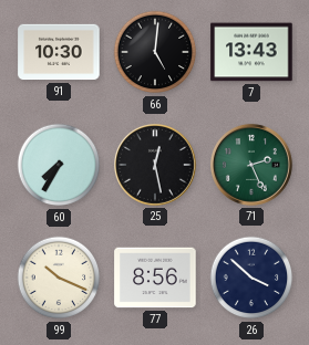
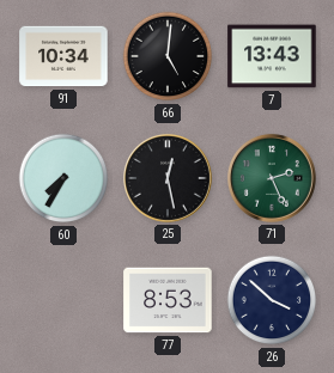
91: 10:30 -> 10:34 (63, 56)
99: 10:19 -> none (59, 278)
77: 8:56 -> 8:53 (168, 300)
